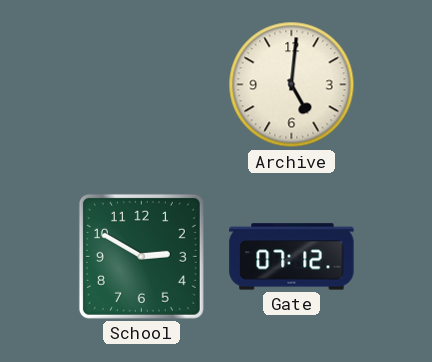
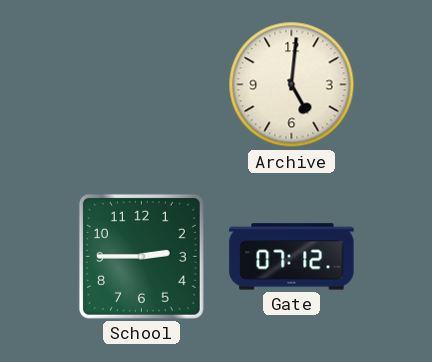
School: 2:50 -> 2:45 (141, 256)
